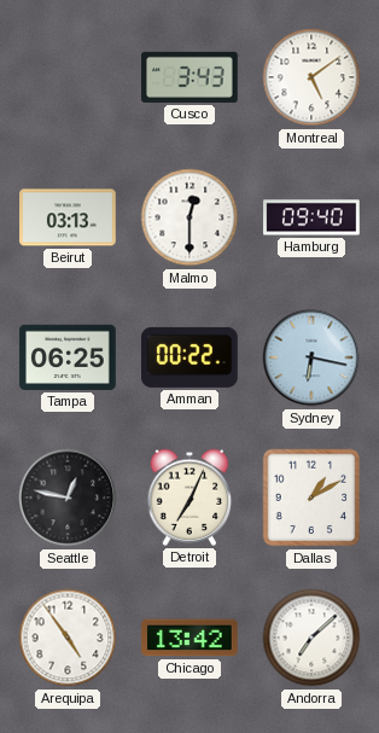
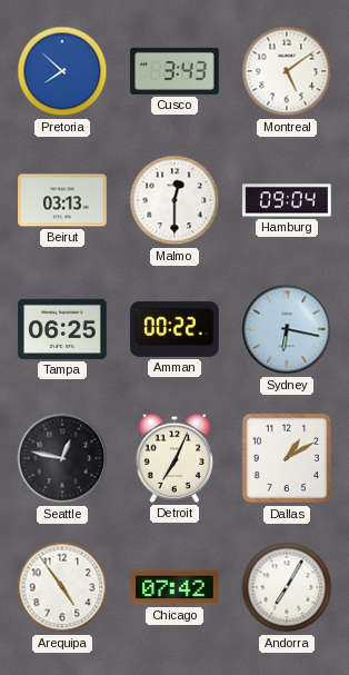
Pretoria: none -> 7:52 (62, 71)
Hamburg: 09:40 -> 09:04 (287, 200)
Chicago: 13:42 -> 07:42 (174, 587)
Andorra: 7:08 -> 7:05 (287, 587)
